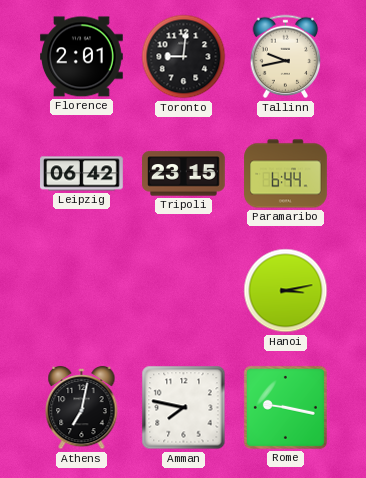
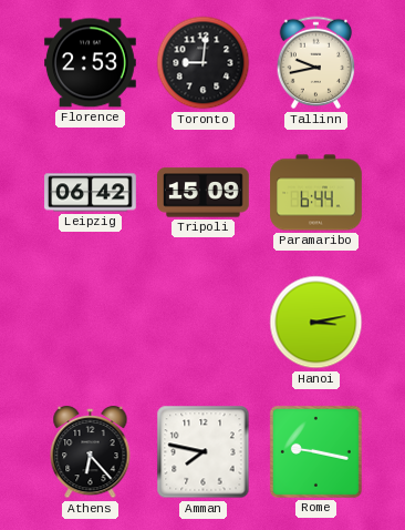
Florence: 2:01 -> 2:53 (91, 63)
Tripoli: 23:15 -> 15:09 (204, 193)
Athens: 7:02 -> 6:23 (91, 452)
